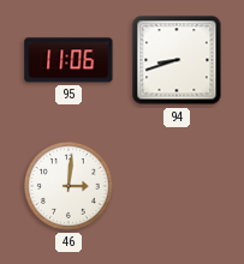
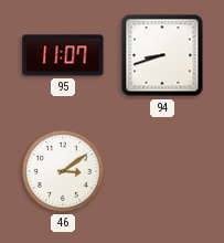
95: 11:06 -> 11:07 (63, 55)
46: 3:01 -> 3:09 (63, 171)
